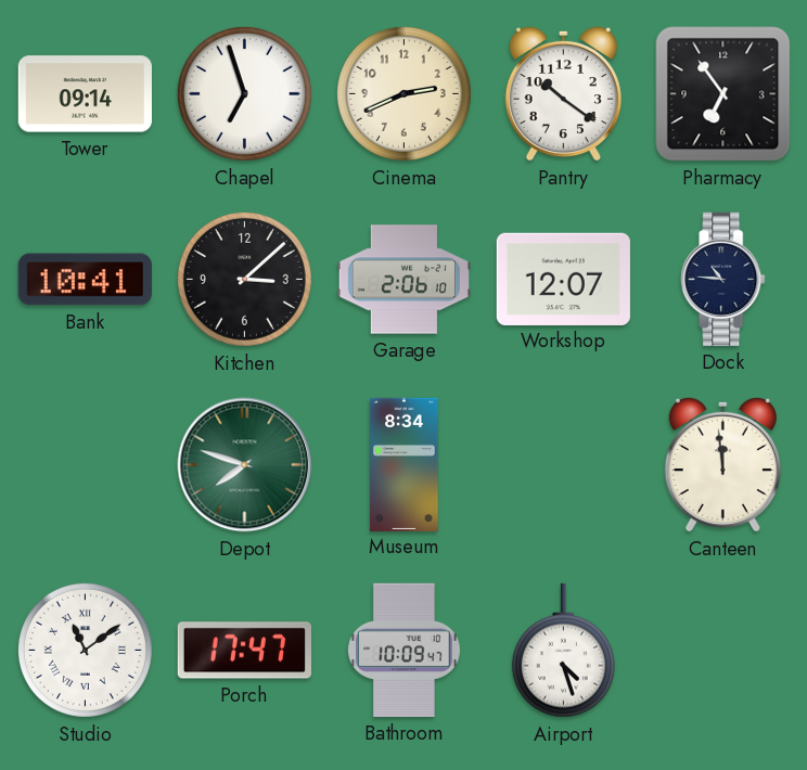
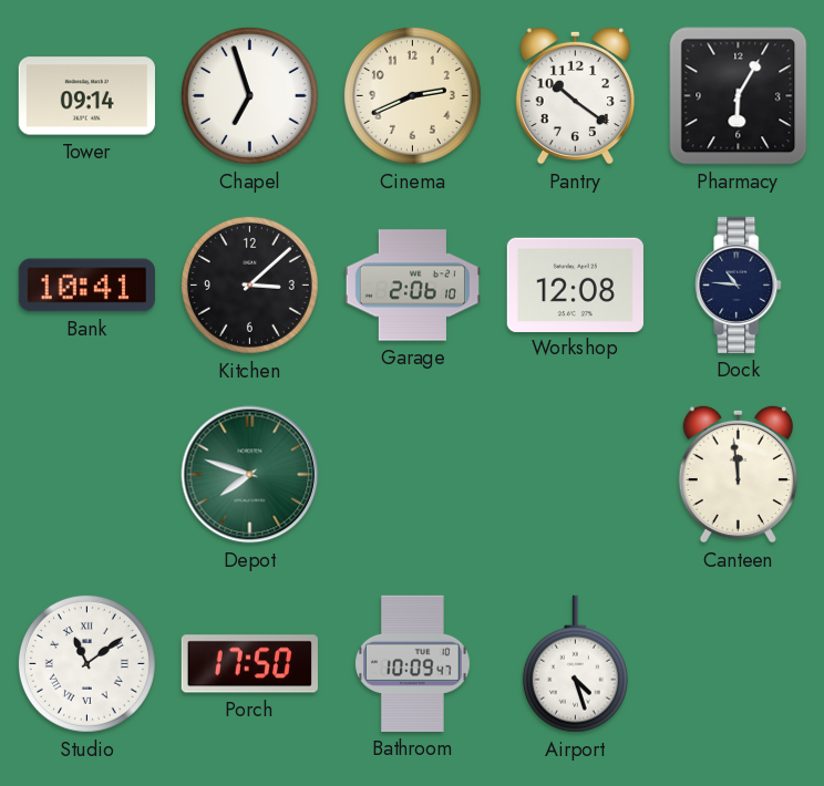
Pharmacy: 6:54 -> 6:05 (739, 96)
Workshop: 12:07 -> 12:08 (575, 285)
Museum: 8:34 -> none (405, 464)
Porch: 17:47 -> 17:50 (249, 664)
